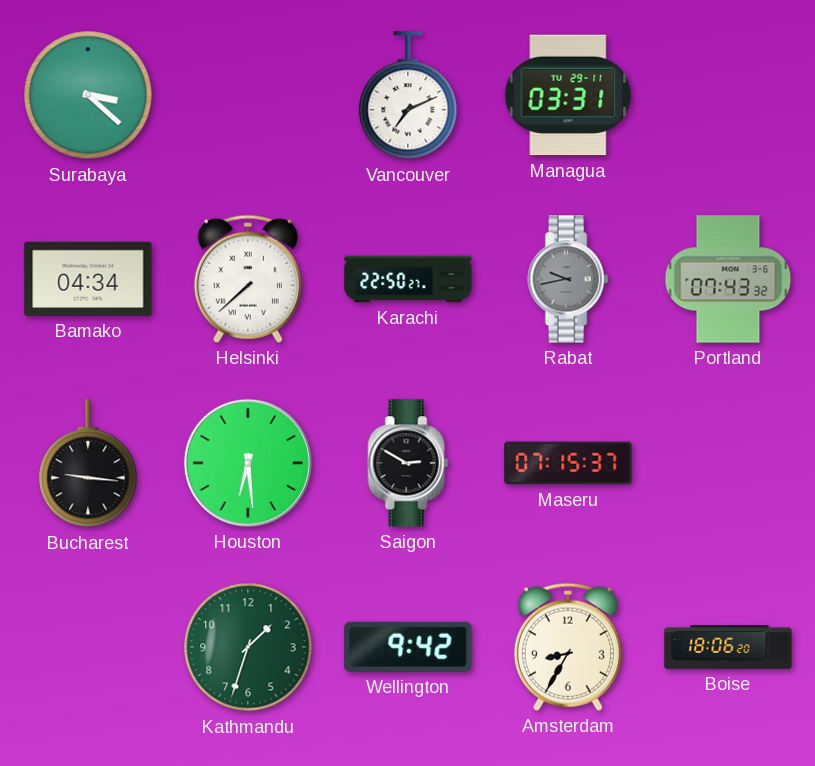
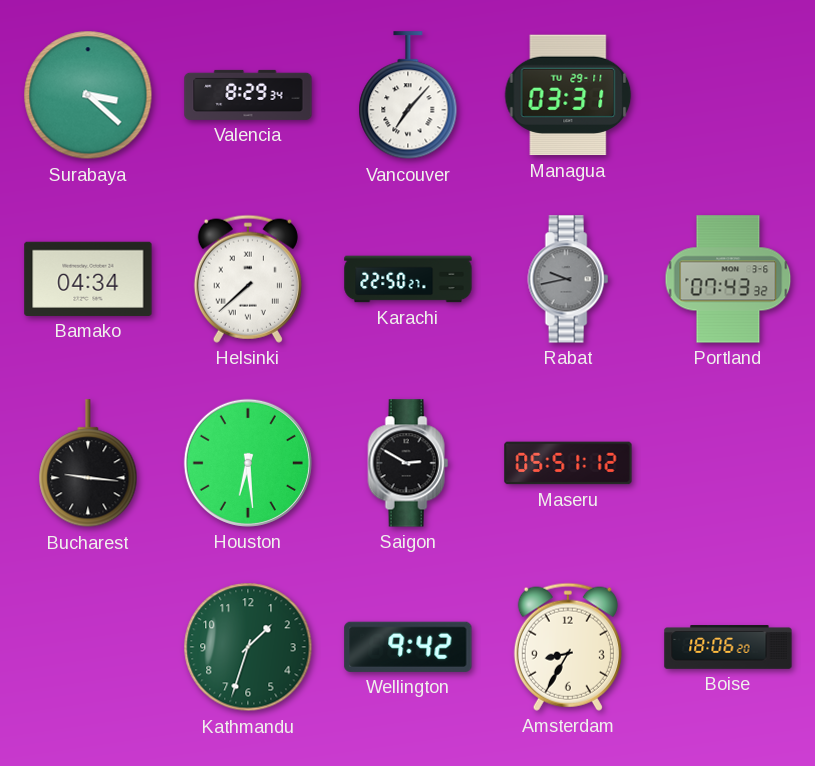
Valencia: none -> 8:29 (248, 95)
Vancouver: 7:11 -> 7:07 (408, 96)
Maseru: 07:15 -> 05:51 (568, 463)
